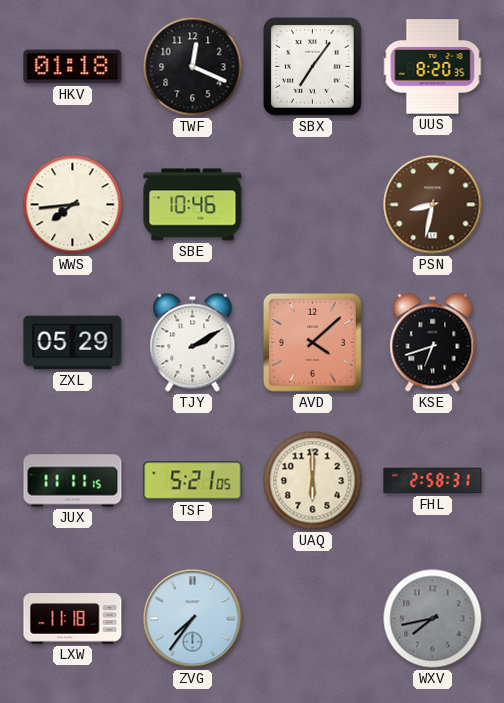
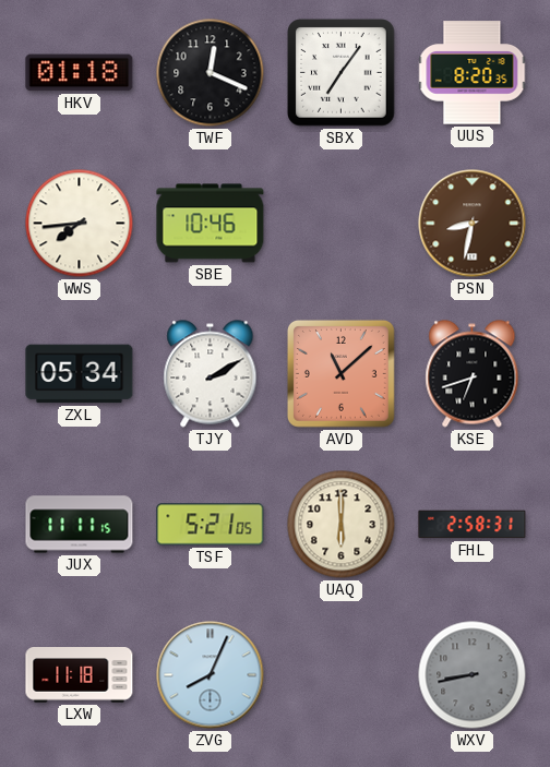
ZXL: 05:29 -> 05:34 (80, 374)
AVD: 4:08 -> 11:08 (340, 373)
ZVG: 7:36 -> 8:04 (211, 675)
WXV: 7:43 -> 8:43 (473, 675)
